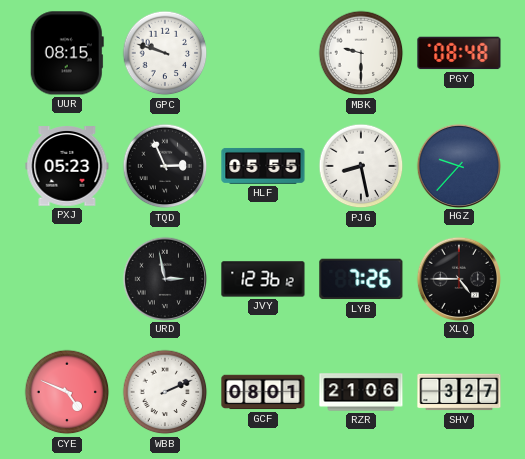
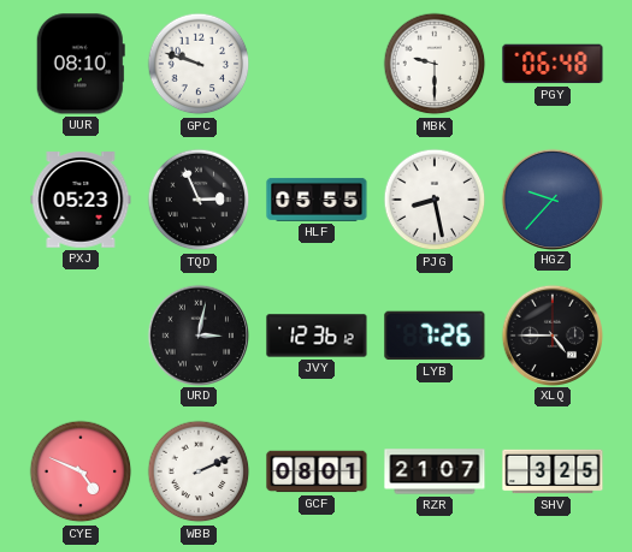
UUR: 08:15 -> 08:10 (81, 64)
PGY: 08:48 -> 06:48 (553, 64)
URD: 2:58 -> 3:02 (197, 334)
RZR: 21:06 -> 21:07 (435, 471)
SHV: 3:27 -> 3:25 (553, 471)
